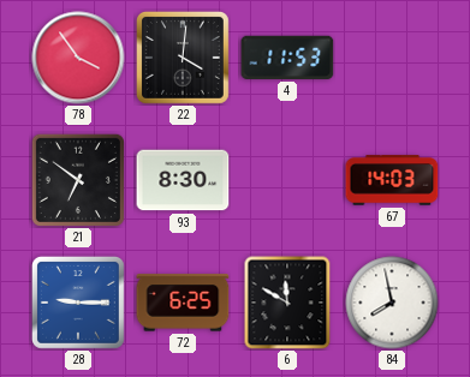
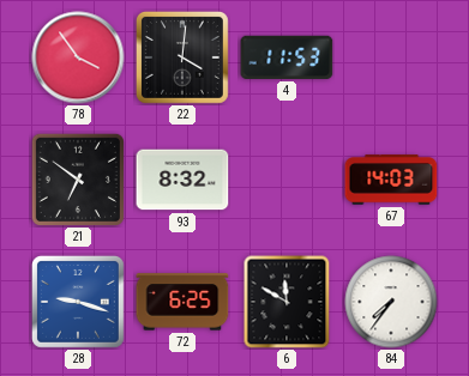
93: 8:30 -> 8:32 (182, 180)
28: 9:15 -> 9:18 (78, 302)
84: 7:58 -> 7:36 (391, 302)
